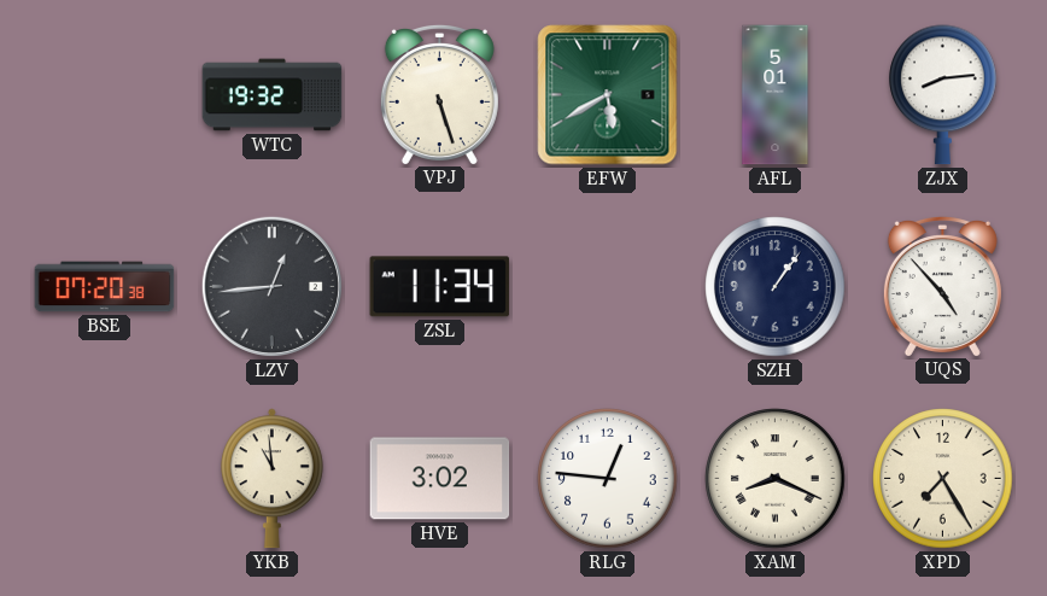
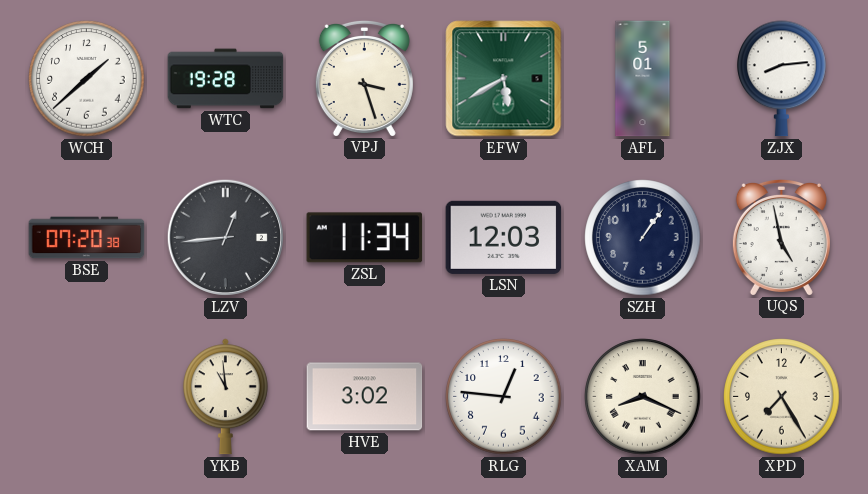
WCH: none -> 1:38 (87, 79)
WTC: 19:32 -> 19:28 (226, 79)
VPJ: 5:27 -> 3:27 (364, 78)
LSN: none -> 12:03 (504, 237)
UQS: 4:53 -> 4:58 (781, 237)
